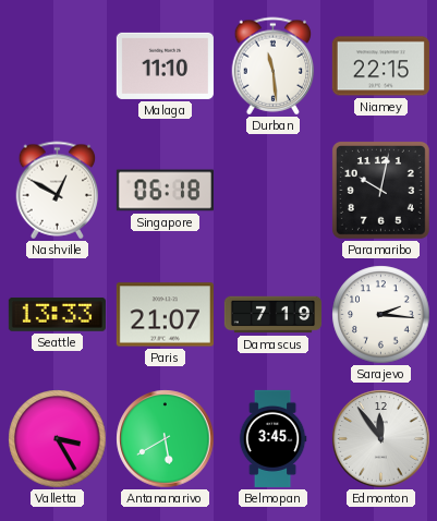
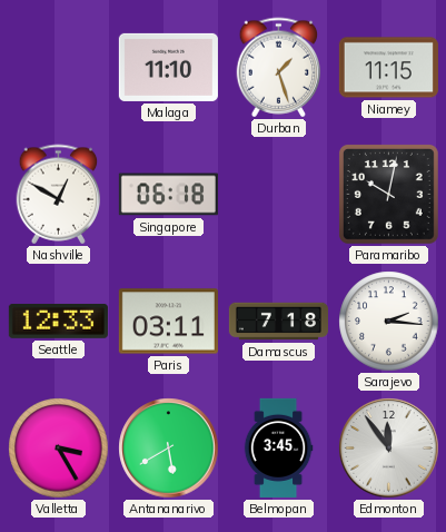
Durban: 11:29 -> 1:27 (279, 68)
Niamey: 22:15 -> 11:15 (388, 68)
Seattle: 13:33 -> 12:33 (58, 321)
Paris: 21:07 -> 03:11 (168, 322)
Damascus: 7:19 -> 7:18 (278, 322)
